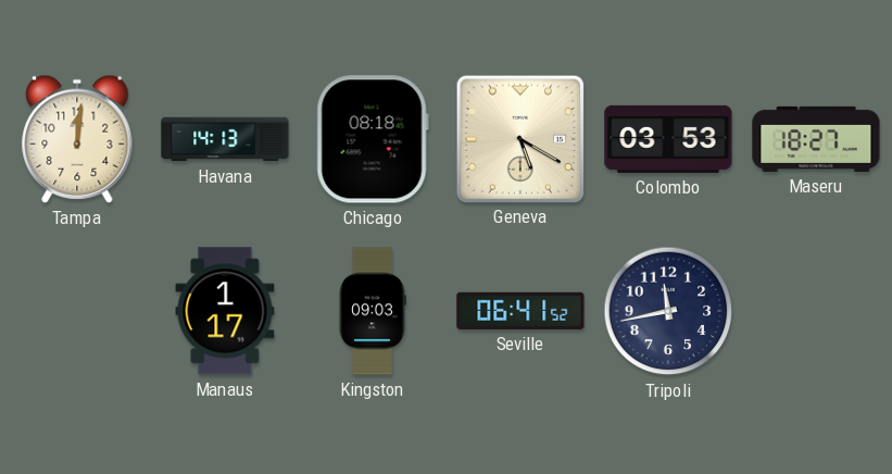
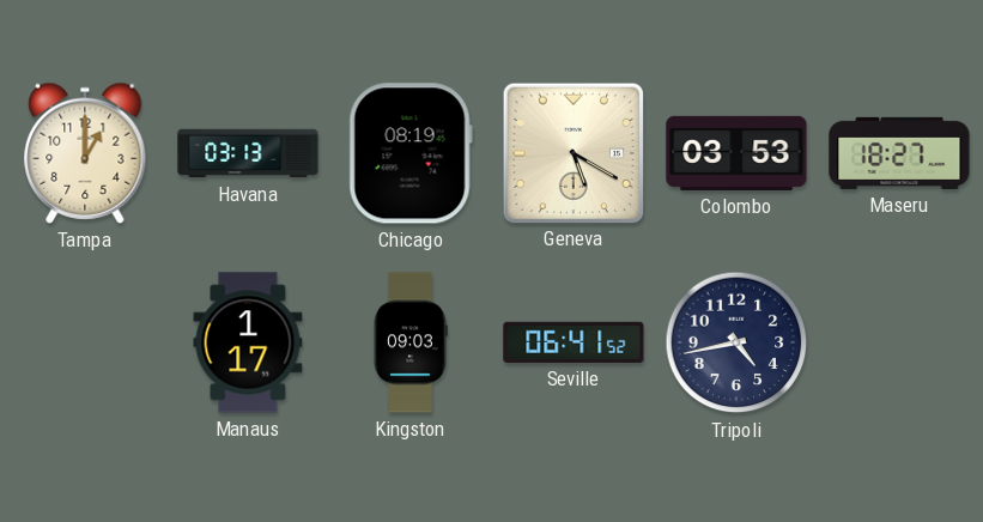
Tampa: 12:01 -> 1:00 (85, 153)
Havana: 14:13 -> 03:13 (248, 153)
Chicago: 08:18 -> 08:19 (411, 153)
Tripoli: 11:43 -> 4:43 (736, 342)
